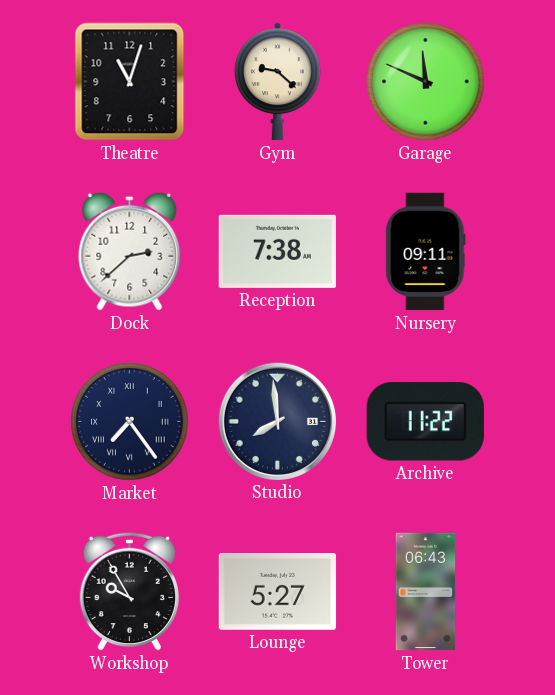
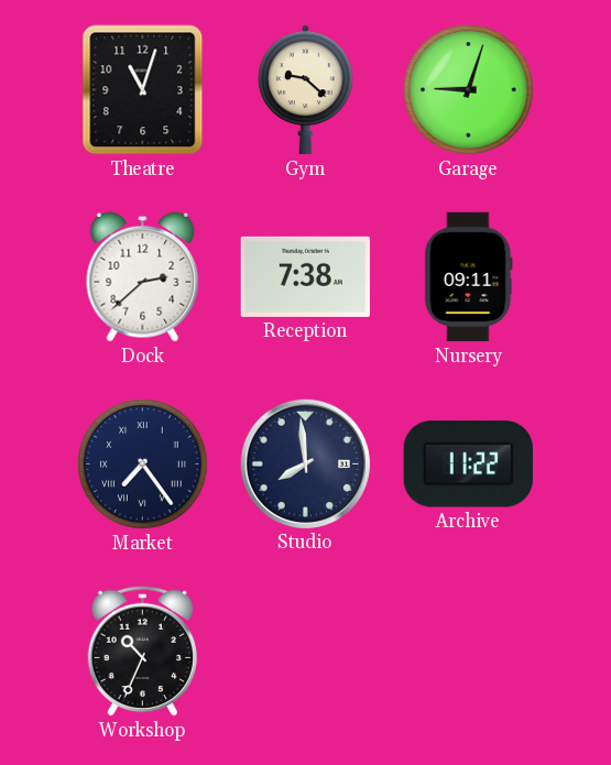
Garage: 11:49 -> 9:03 (469, 90)
Workshop: 9:55 -> 10:34 (142, 651)
Lounge: 5:27 -> none (278, 592)
Tower: 06:43 -> none (426, 592)
